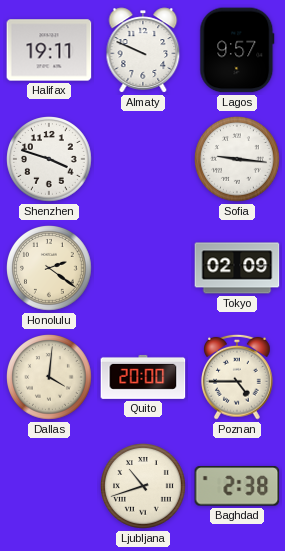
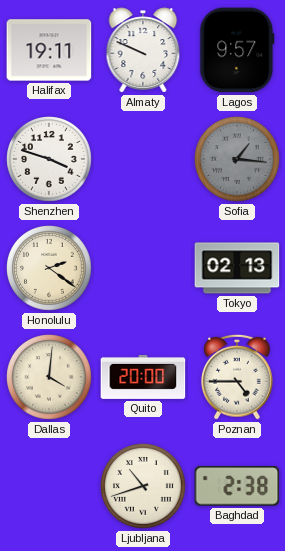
Sofia: 9:16 -> 1:16 (237, 159)
Sofia dial: white -> grey (237, 159)
Tokyo: 02:09 -> 02:13 (237, 268)
